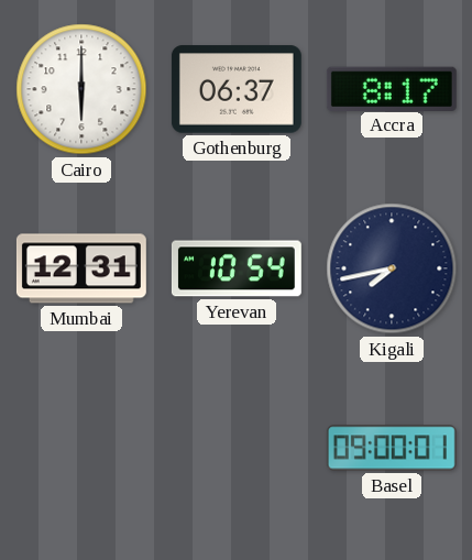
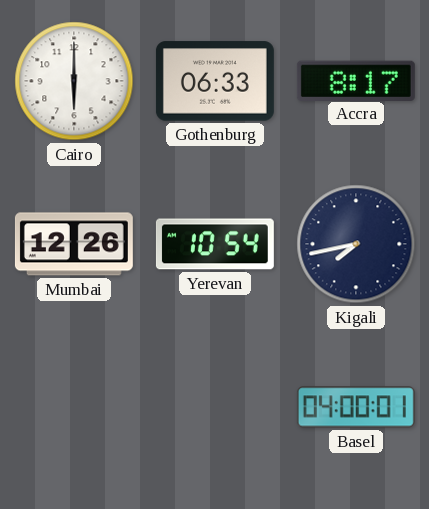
Gothenburg: 06:37 -> 06:33 (215, 81)
Mumbai: 12:31 -> 12:26 (74, 244)
Basel: 09:00 -> 04:00 (356, 407)
